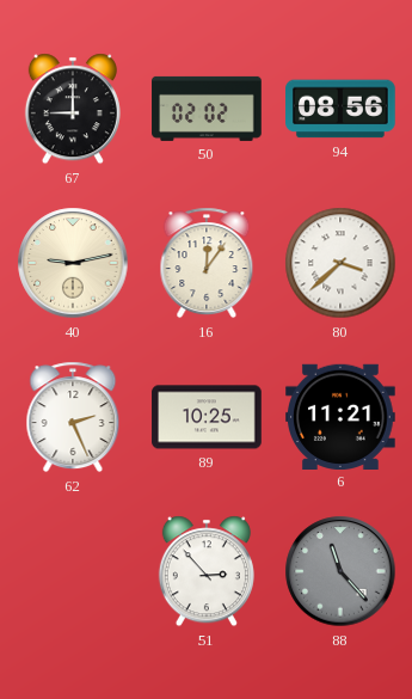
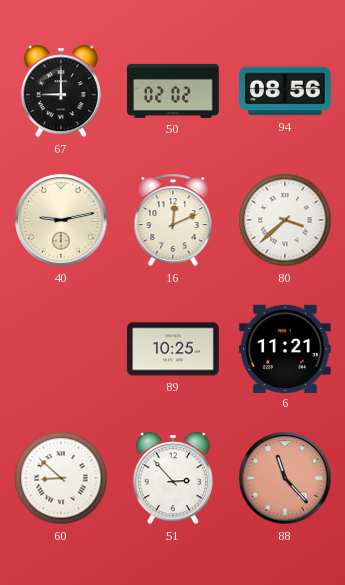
16: 12:06 -> 12:11 (173, 220)
62: 2:26 -> none (73, 417)
60: none -> 8:52 (61, 478)
88 dial: grey -> salmon (285, 478)
